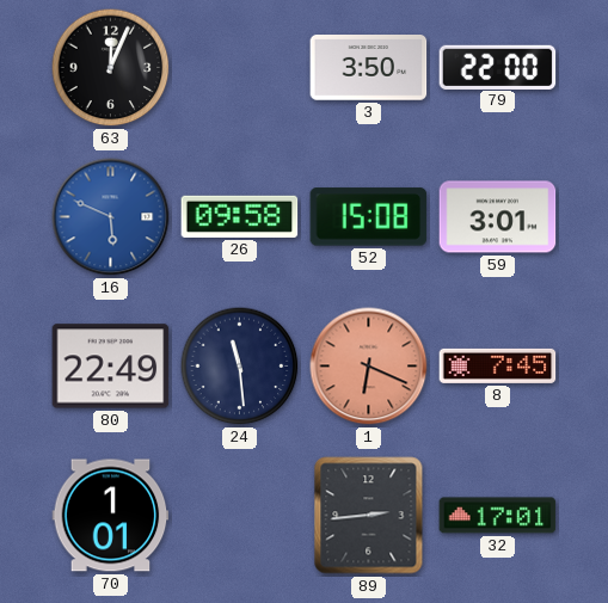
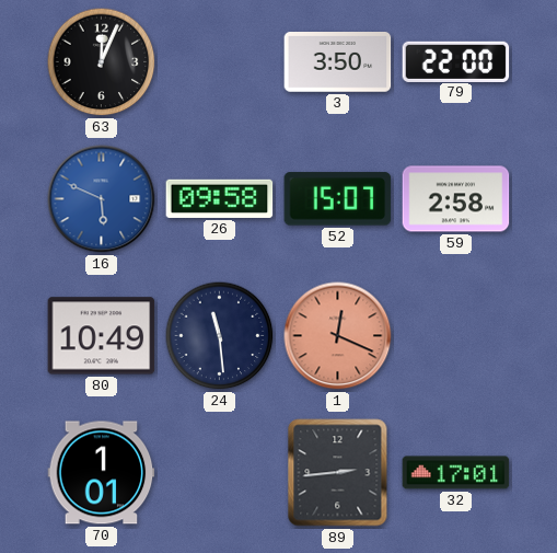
52: 15:08 -> 15:07 (338, 199)
59: 3:01 -> 2:58 (456, 199)
80: 22:49 -> 10:49 (102, 336)
1: 6:19 -> 12:19 (338, 336)
8: 7:45 -> none (498, 365)
